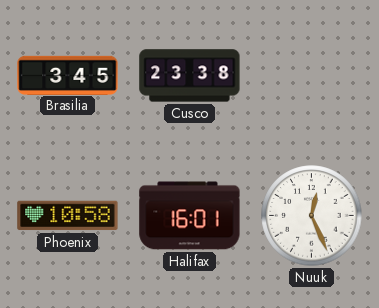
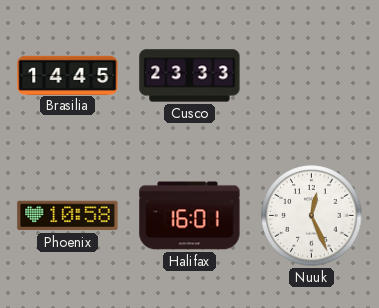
Brasilia: 3:45 -> 14:45 (68, 75)
Cusco: 23:38 -> 23:33 (190, 76)
